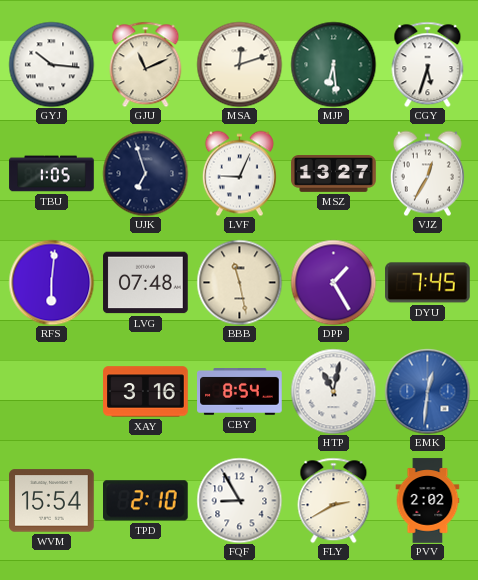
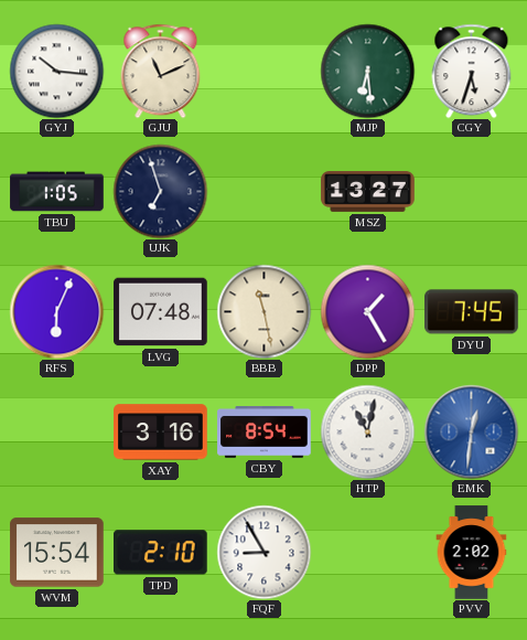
MSA: 12:12 -> none (239, 64)
LVF: 9:04 -> none (239, 173)
VJZ: 12:35 -> none (427, 173)
RFS: 6:01 -> 6:04 (56, 311)
FLY: 2:40 -> none (334, 500)
